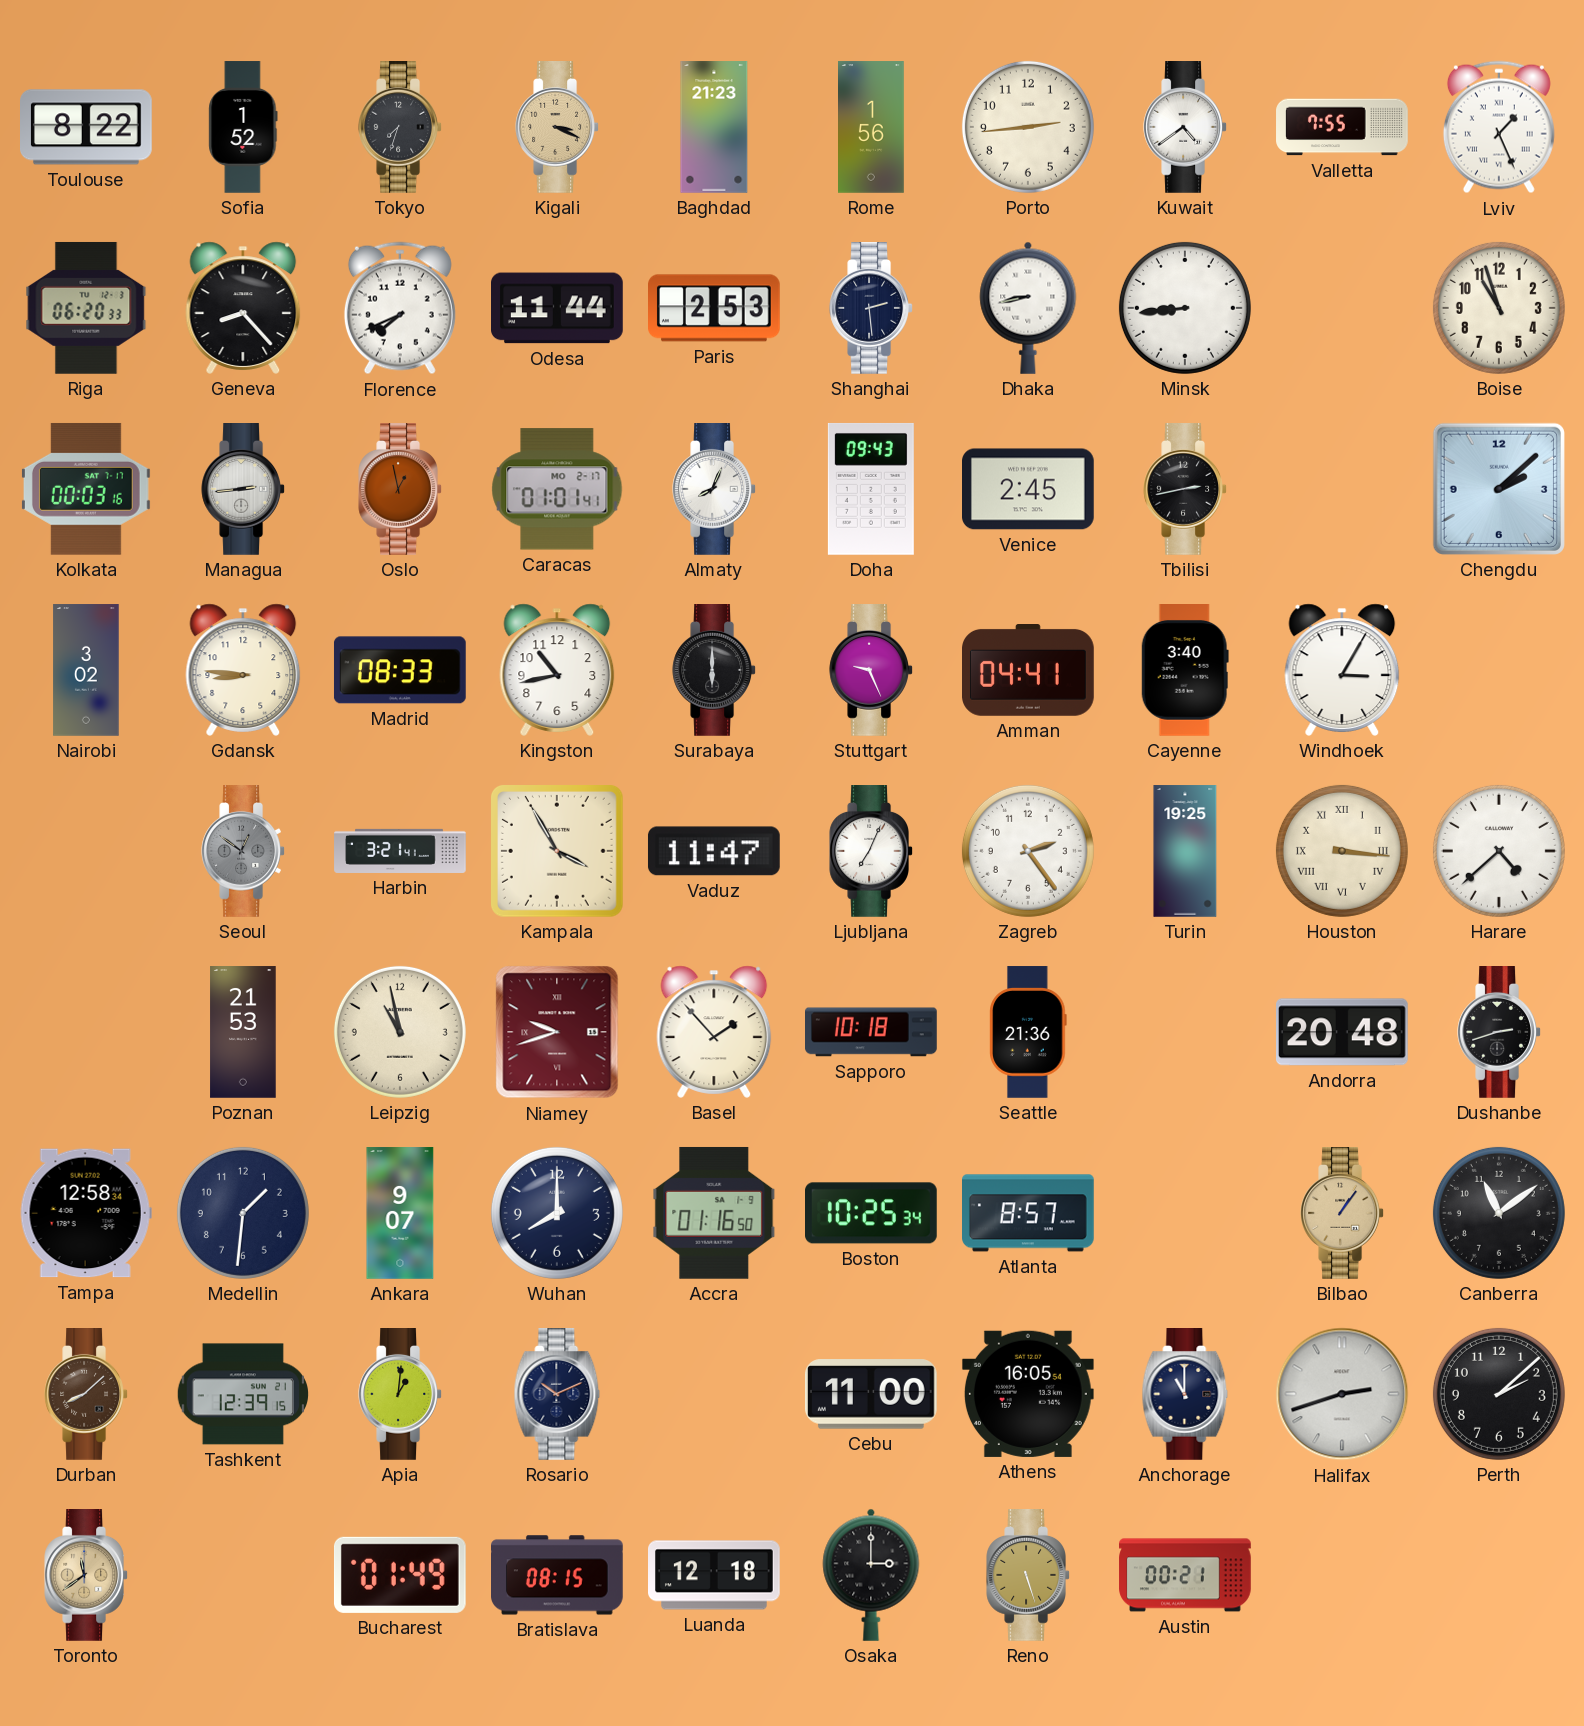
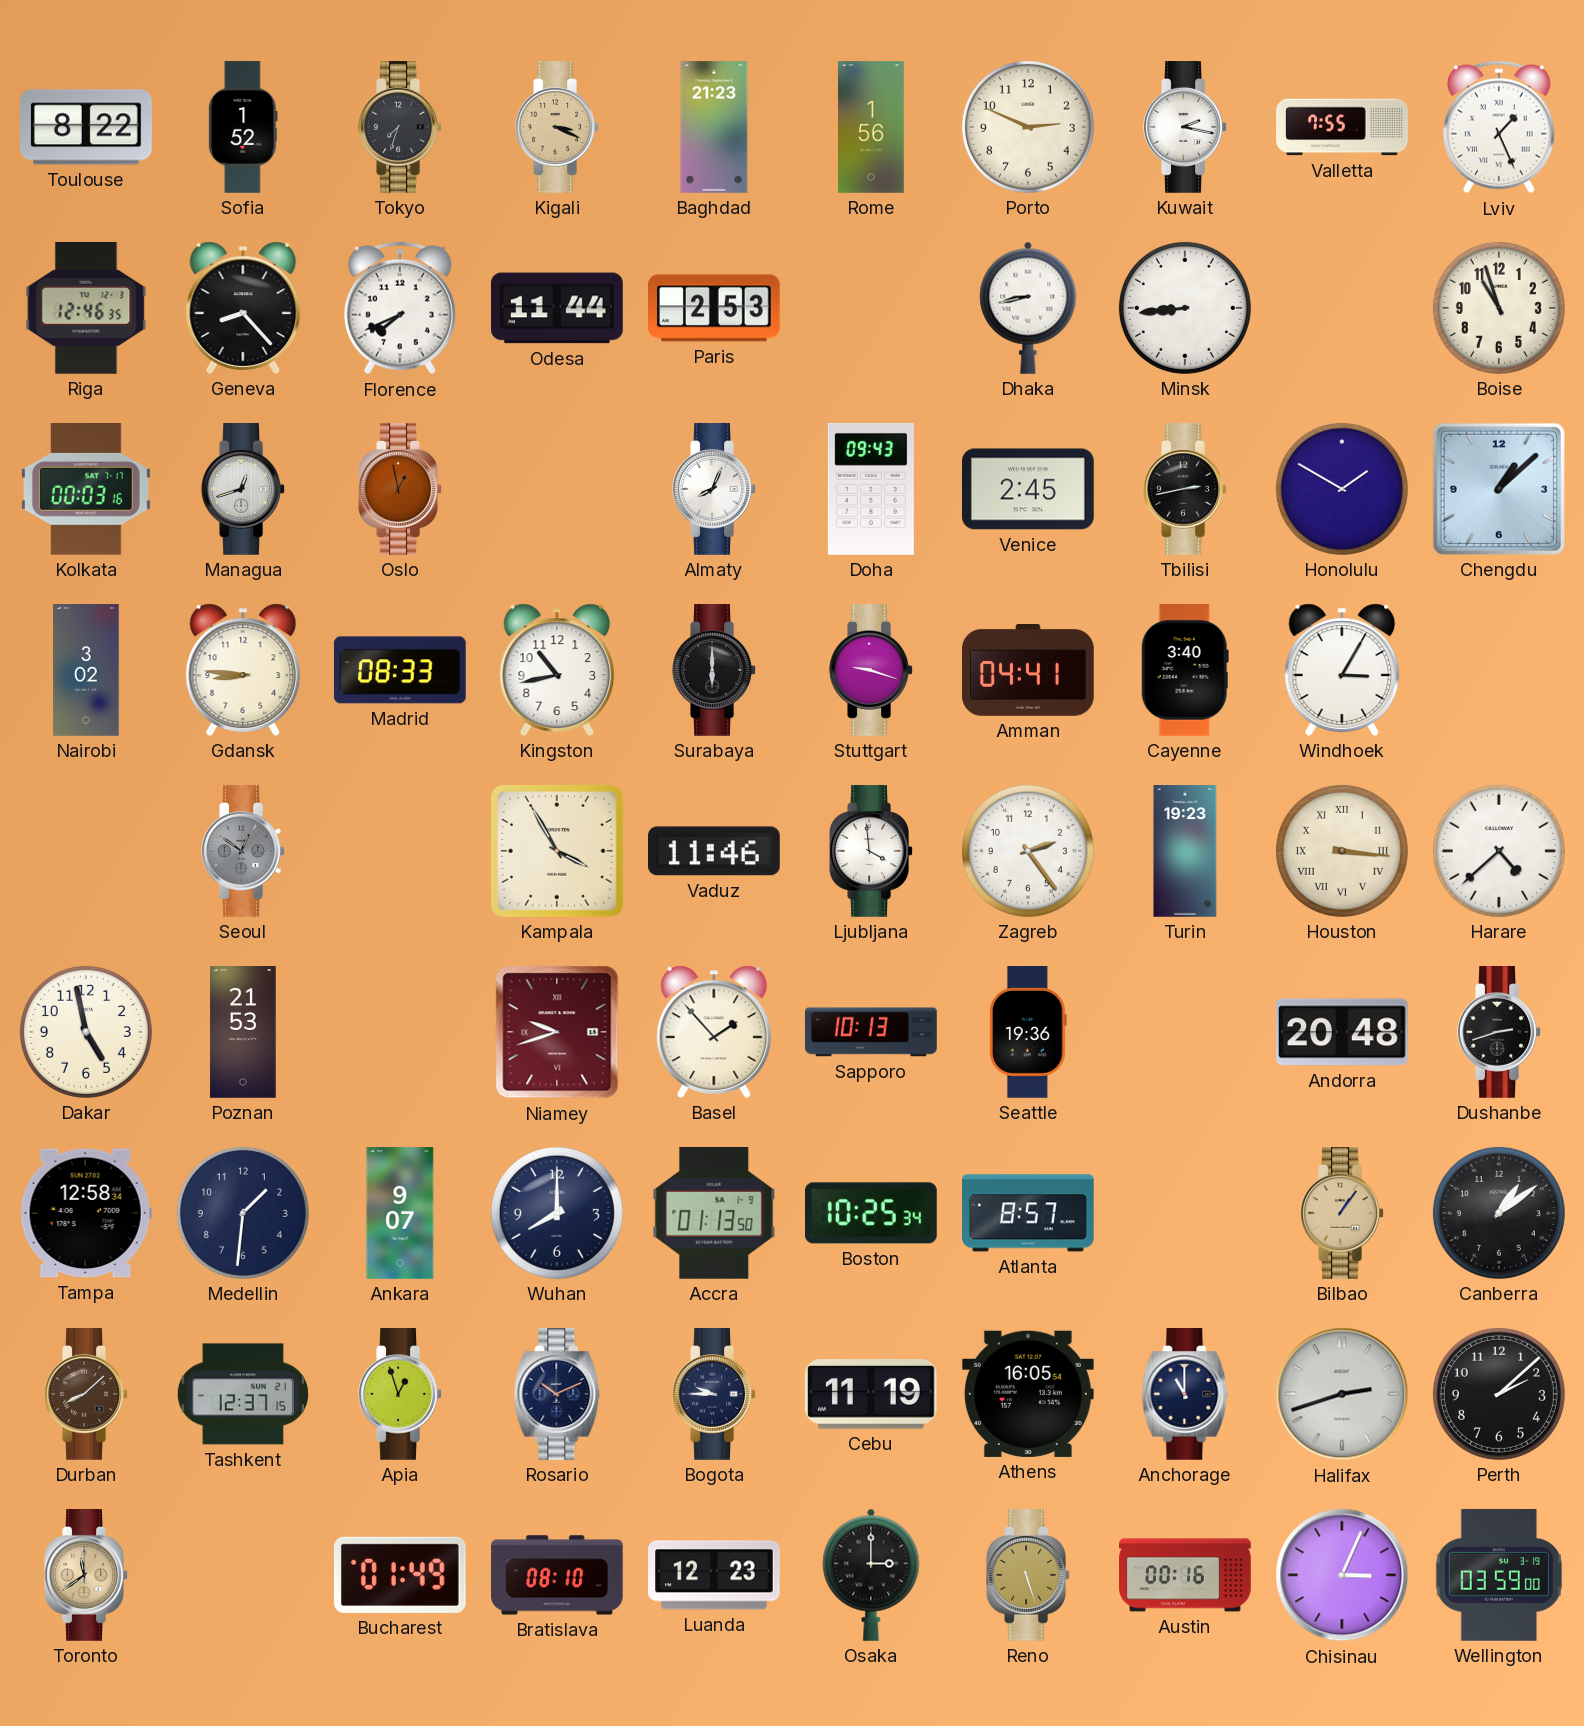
Porto: 2:44 -> 2:49 (1028, 127)
Kuwait: 4:39 -> 2:17 (1185, 128)
Riga: 06:20 -> 12:46 (86, 308)
Shanghai: 2:29 -> none (871, 309)
Managua: 2:44 -> 12:42 (243, 490)
Caracas: 01:01 -> none (557, 489)
Honolulu: none -> 1:50 (1342, 489)
Chengdu: 2:08 -> 1:08 (1499, 489)
Stuttgart: 9:26 -> 9:18 (871, 671)
Harbin: 3:21 -> none (400, 851)
Vaduz: 11:47 -> 11:46 (714, 851)
Ljubljana: 7:04 -> 3:59 (871, 852)
Turin: 19:25 -> 19:23 (1185, 851)
Dakar: none -> 4:58 (86, 1032)
Leipzig: 10:58 -> none (400, 1032)
Sapporo: 10:18 -> 10:13 (872, 1032)
Seattle: 21:36 -> 19:36 (1028, 1032)
Accra: 01:16 -> 01:13 (714, 1213)
Canberra: 11:09 -> 1:09 (1499, 1213)
Tashkent: 12:39 -> 12:37 (242, 1394)
Apia: 1:01 -> 12:57 (400, 1395)
Bogota: none -> 9:45 (714, 1395)
Cebu: 11:00 -> 11:19 (871, 1394)
Bratislava: 08:15 -> 08:10 (558, 1575)
Luanda: 12:18 -> 12:23 (714, 1575)
Austin: 00:21 -> 00:16 (1185, 1575)
Chisinau: none -> 3:04 (1342, 1575)
Wellington: none -> 03:59 (1499, 1575)
